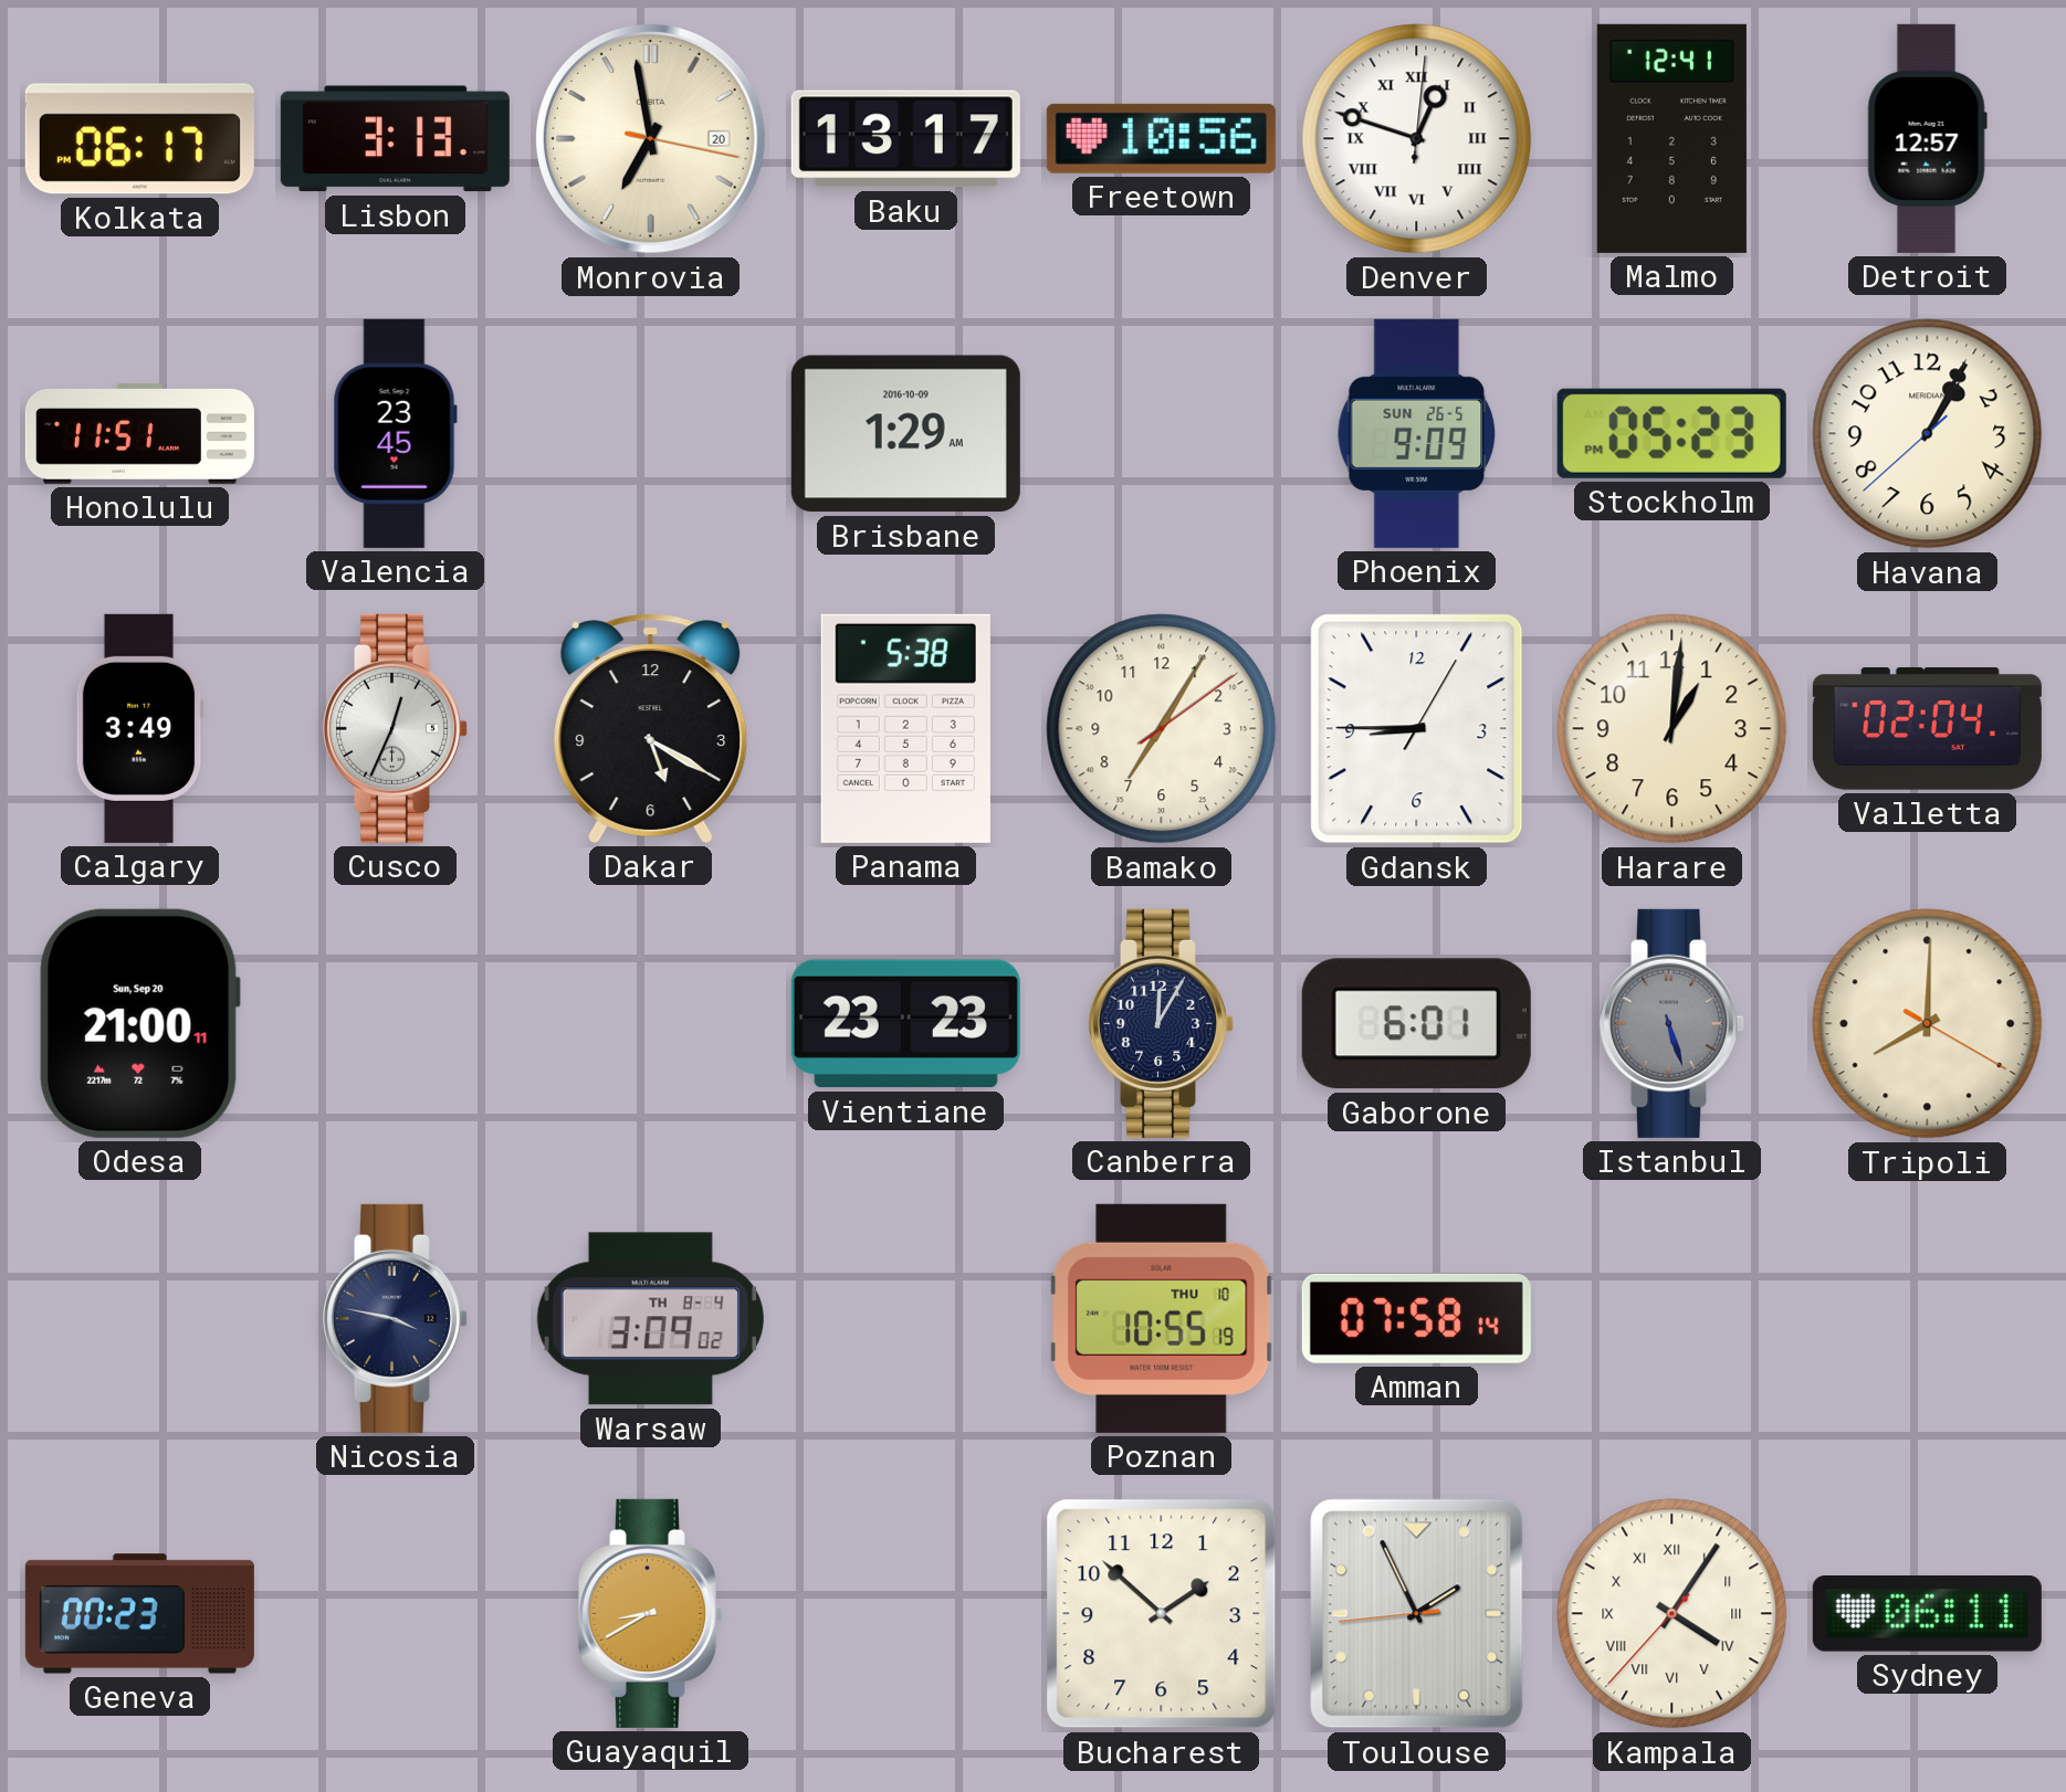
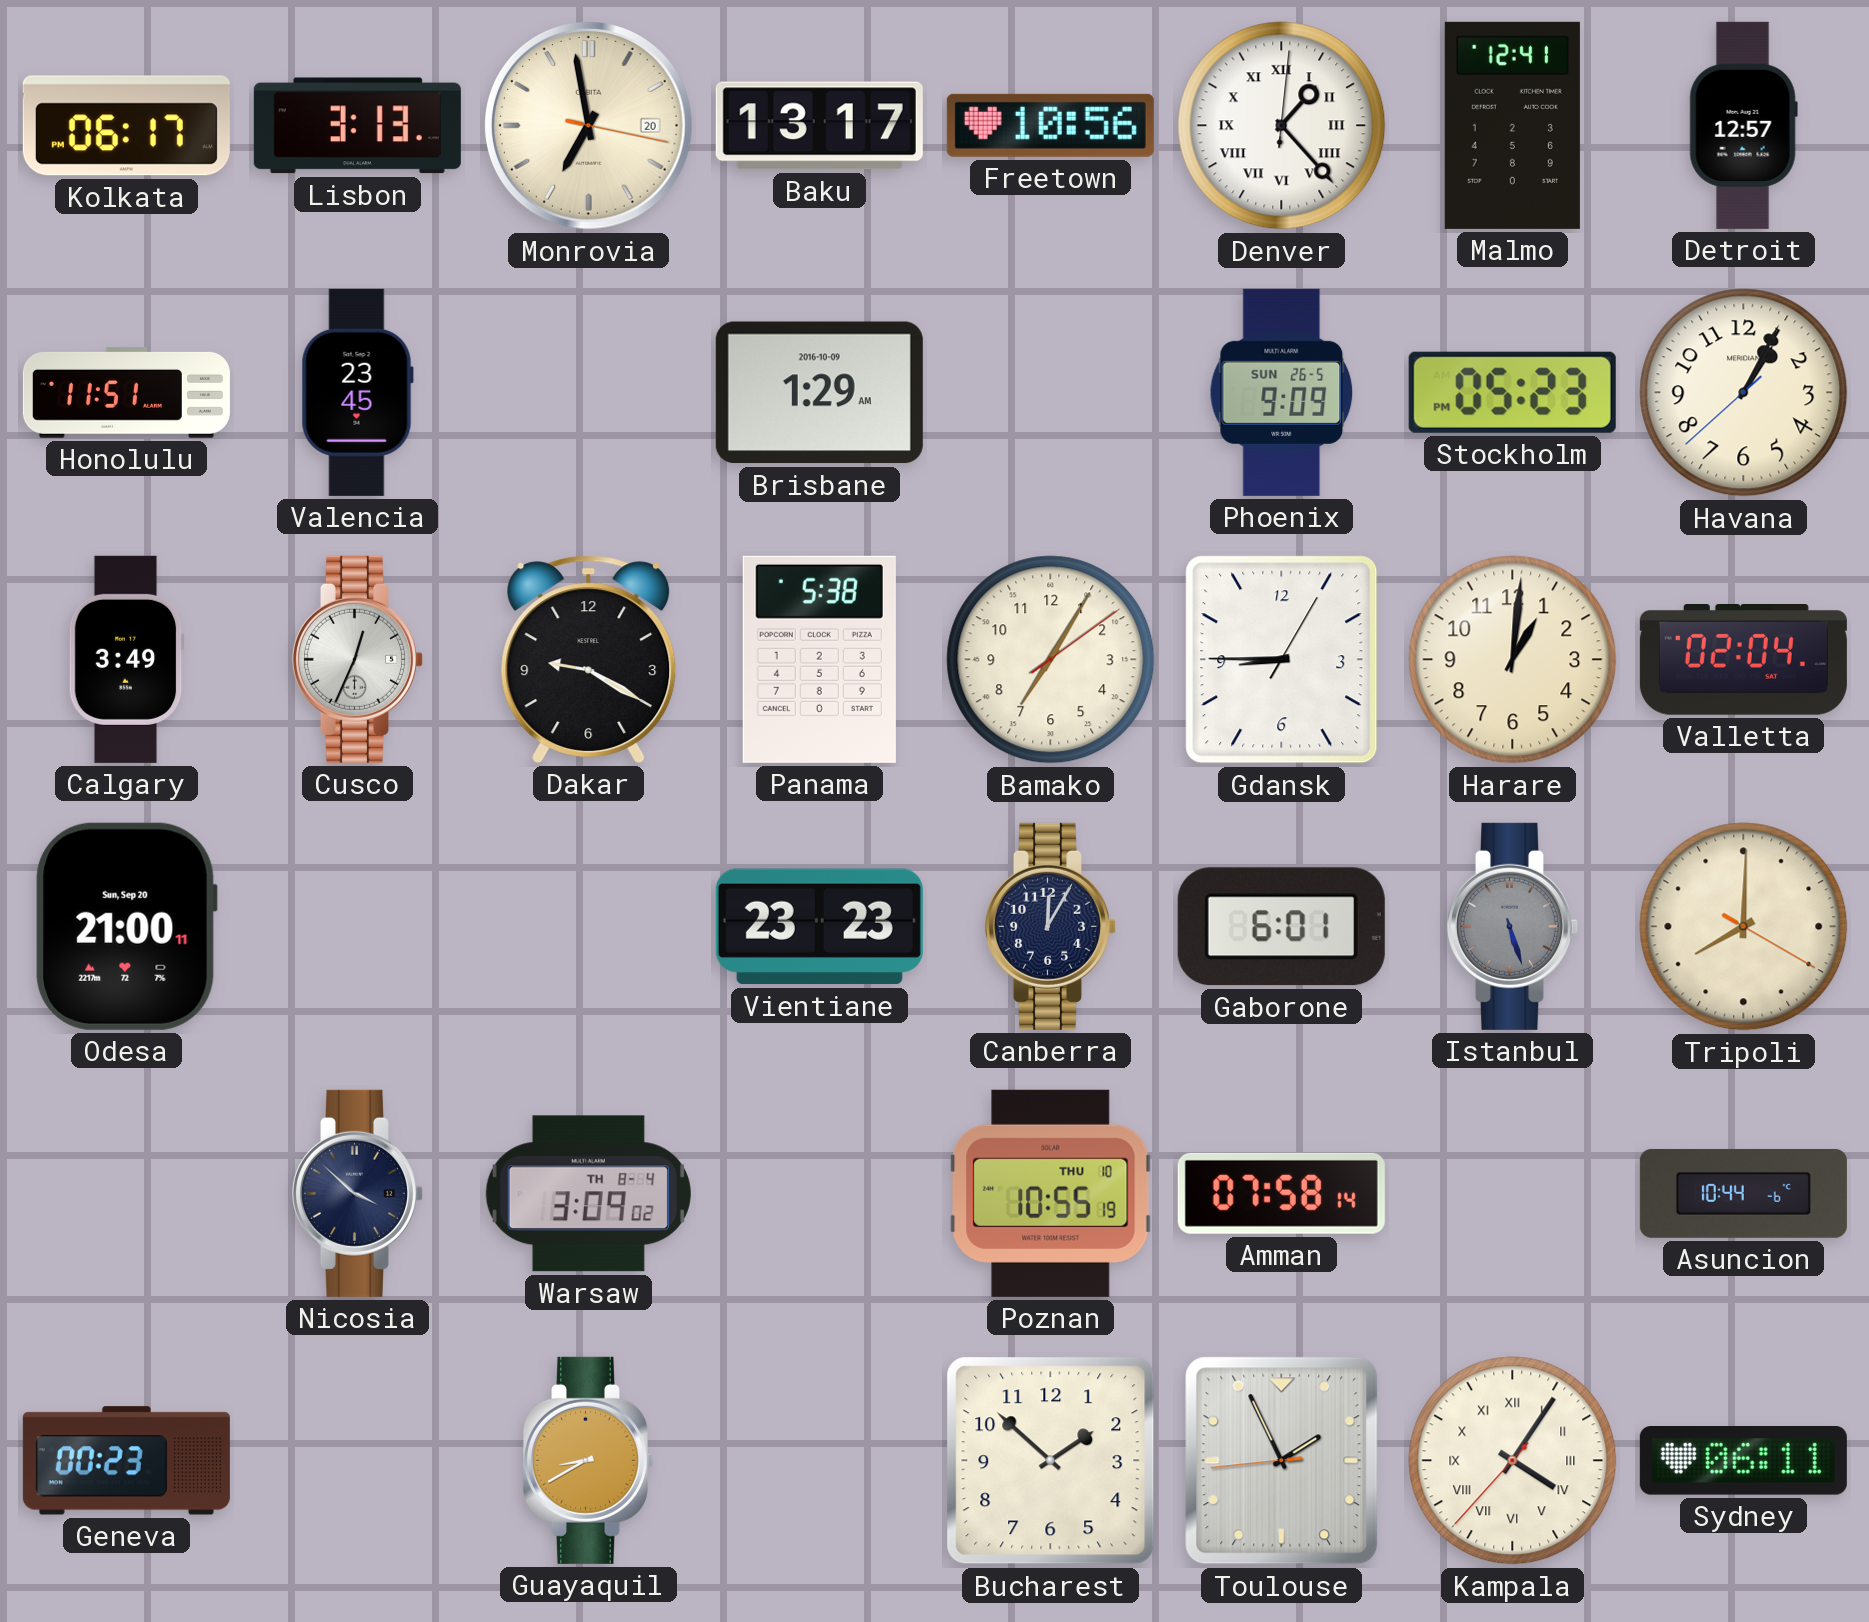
Denver: 12:48 -> 1:23 (1282, 126)
Dakar: 5:20 -> 9:20 (589, 659)
Nicosia: 3:47 -> 3:52 (357, 1193)
Asuncion: none -> 10:44 (1743, 1193)
